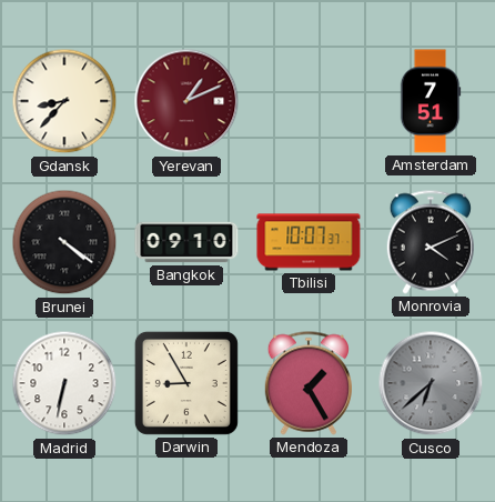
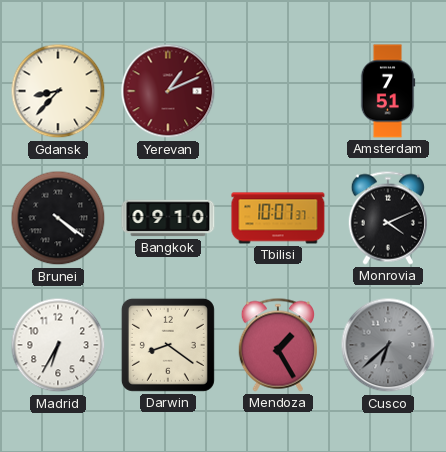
Madrid: 6:32 -> 6:35 (58, 345)
Darwin: 8:55 -> 8:21 (168, 345)
